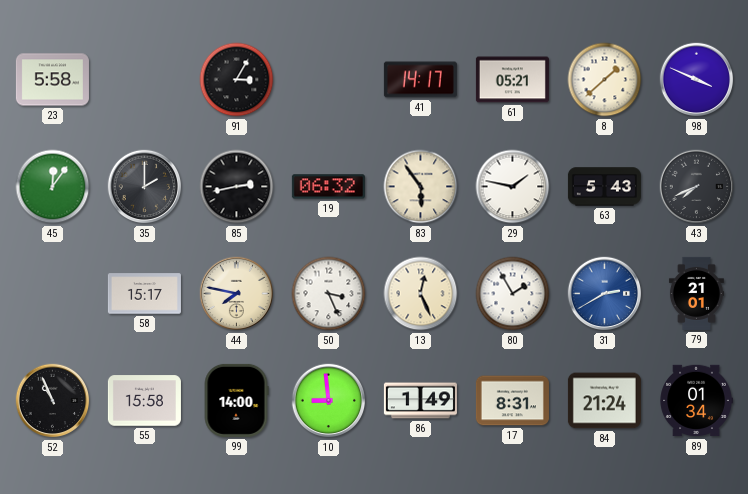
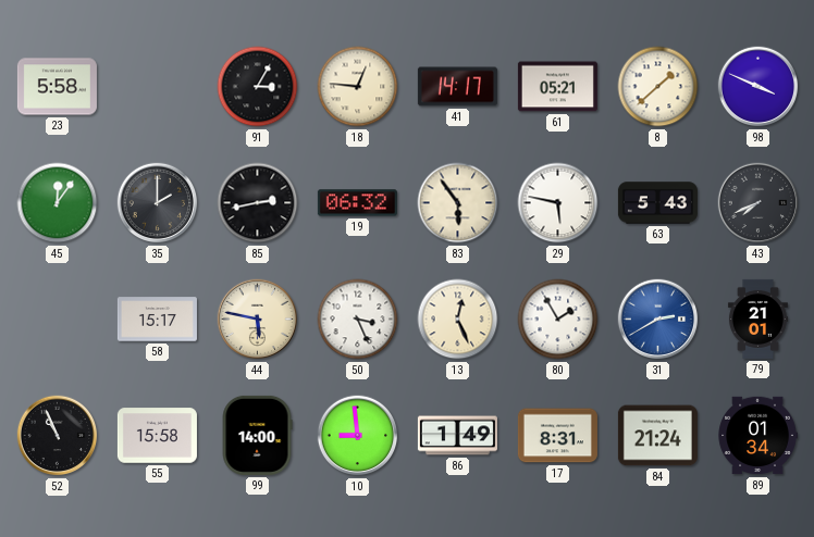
18: none -> 12:46 (358, 87)
29: 1:47 -> 5:47 (558, 203)
44: 7:47 -> 5:47 (258, 320)
